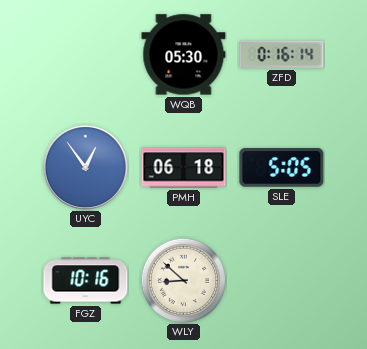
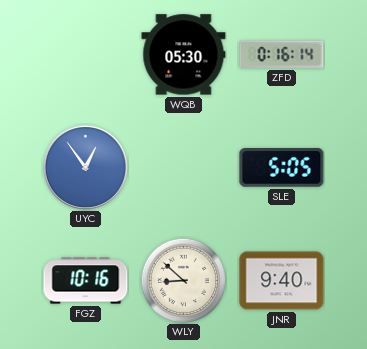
PMH: 06:18 -> none (184, 168)
JNR: none -> 9:40 (282, 281)
